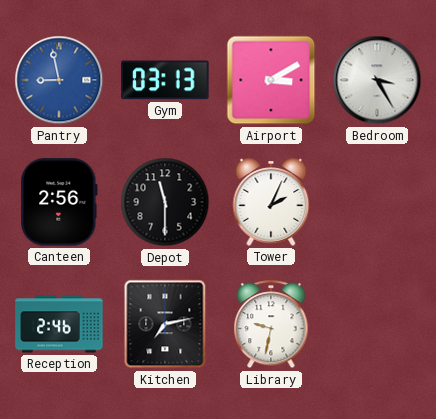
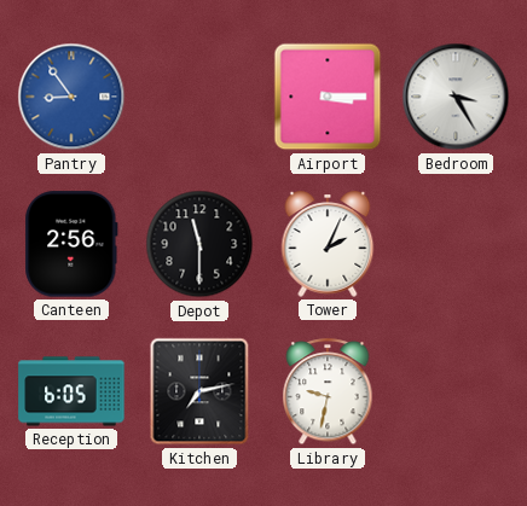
Pantry: 8:58 -> 8:54 (71, 97)
Gym: 03:13 -> none (165, 80)
Airport: 3:10 -> 3:15 (328, 97)
Reception: 2:46 -> 6:05 (71, 391)
